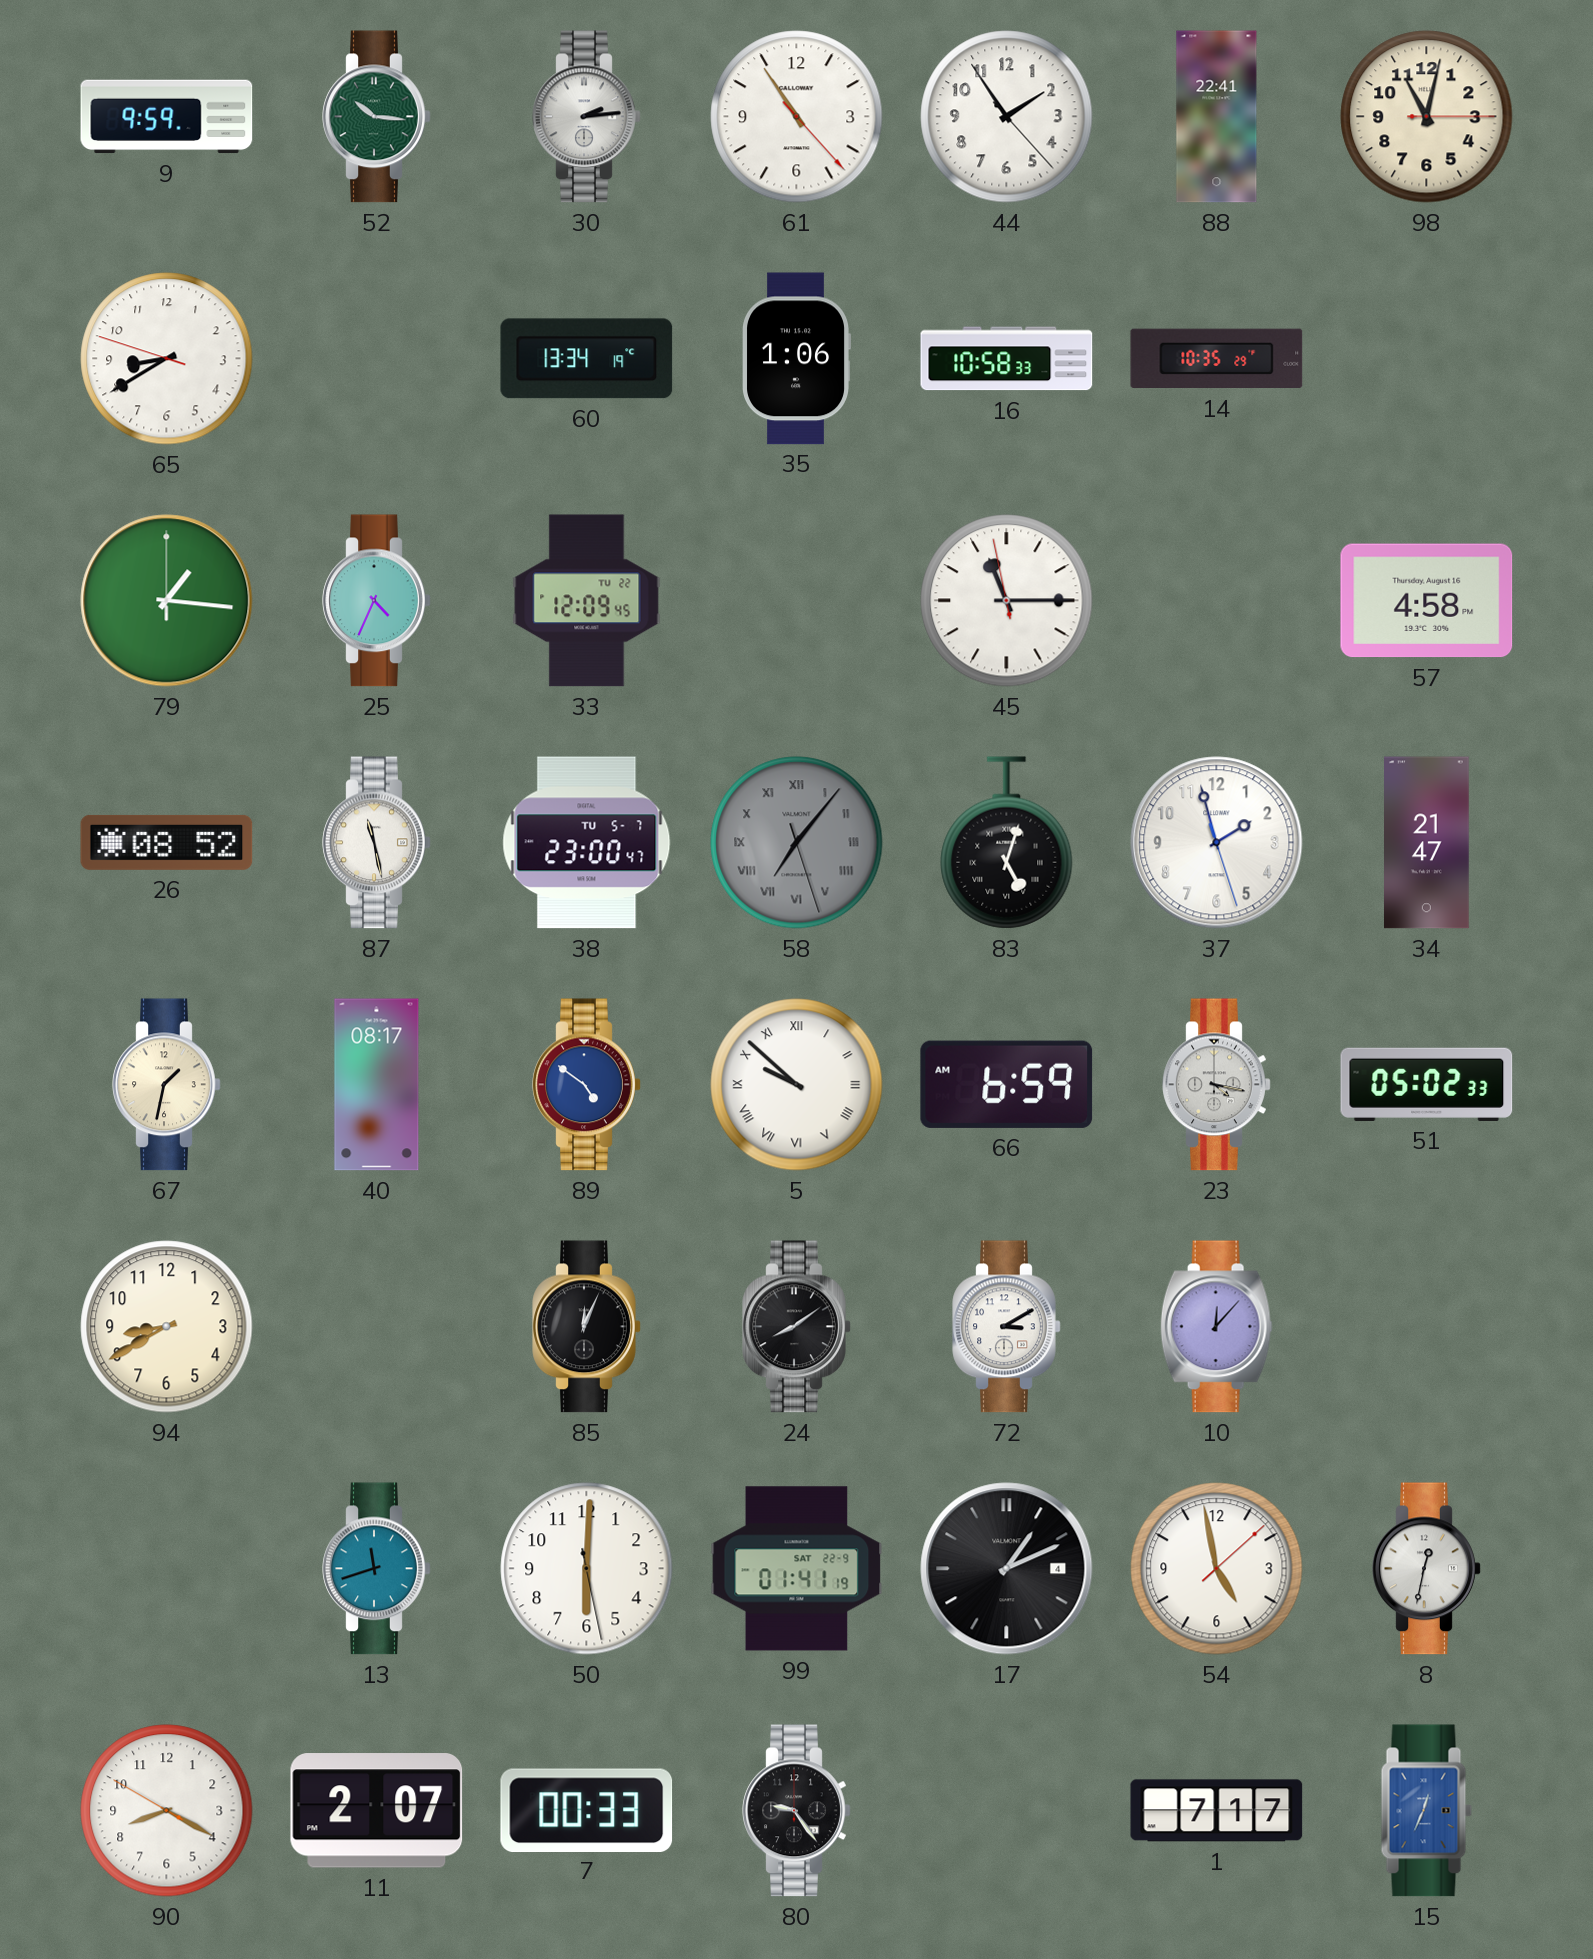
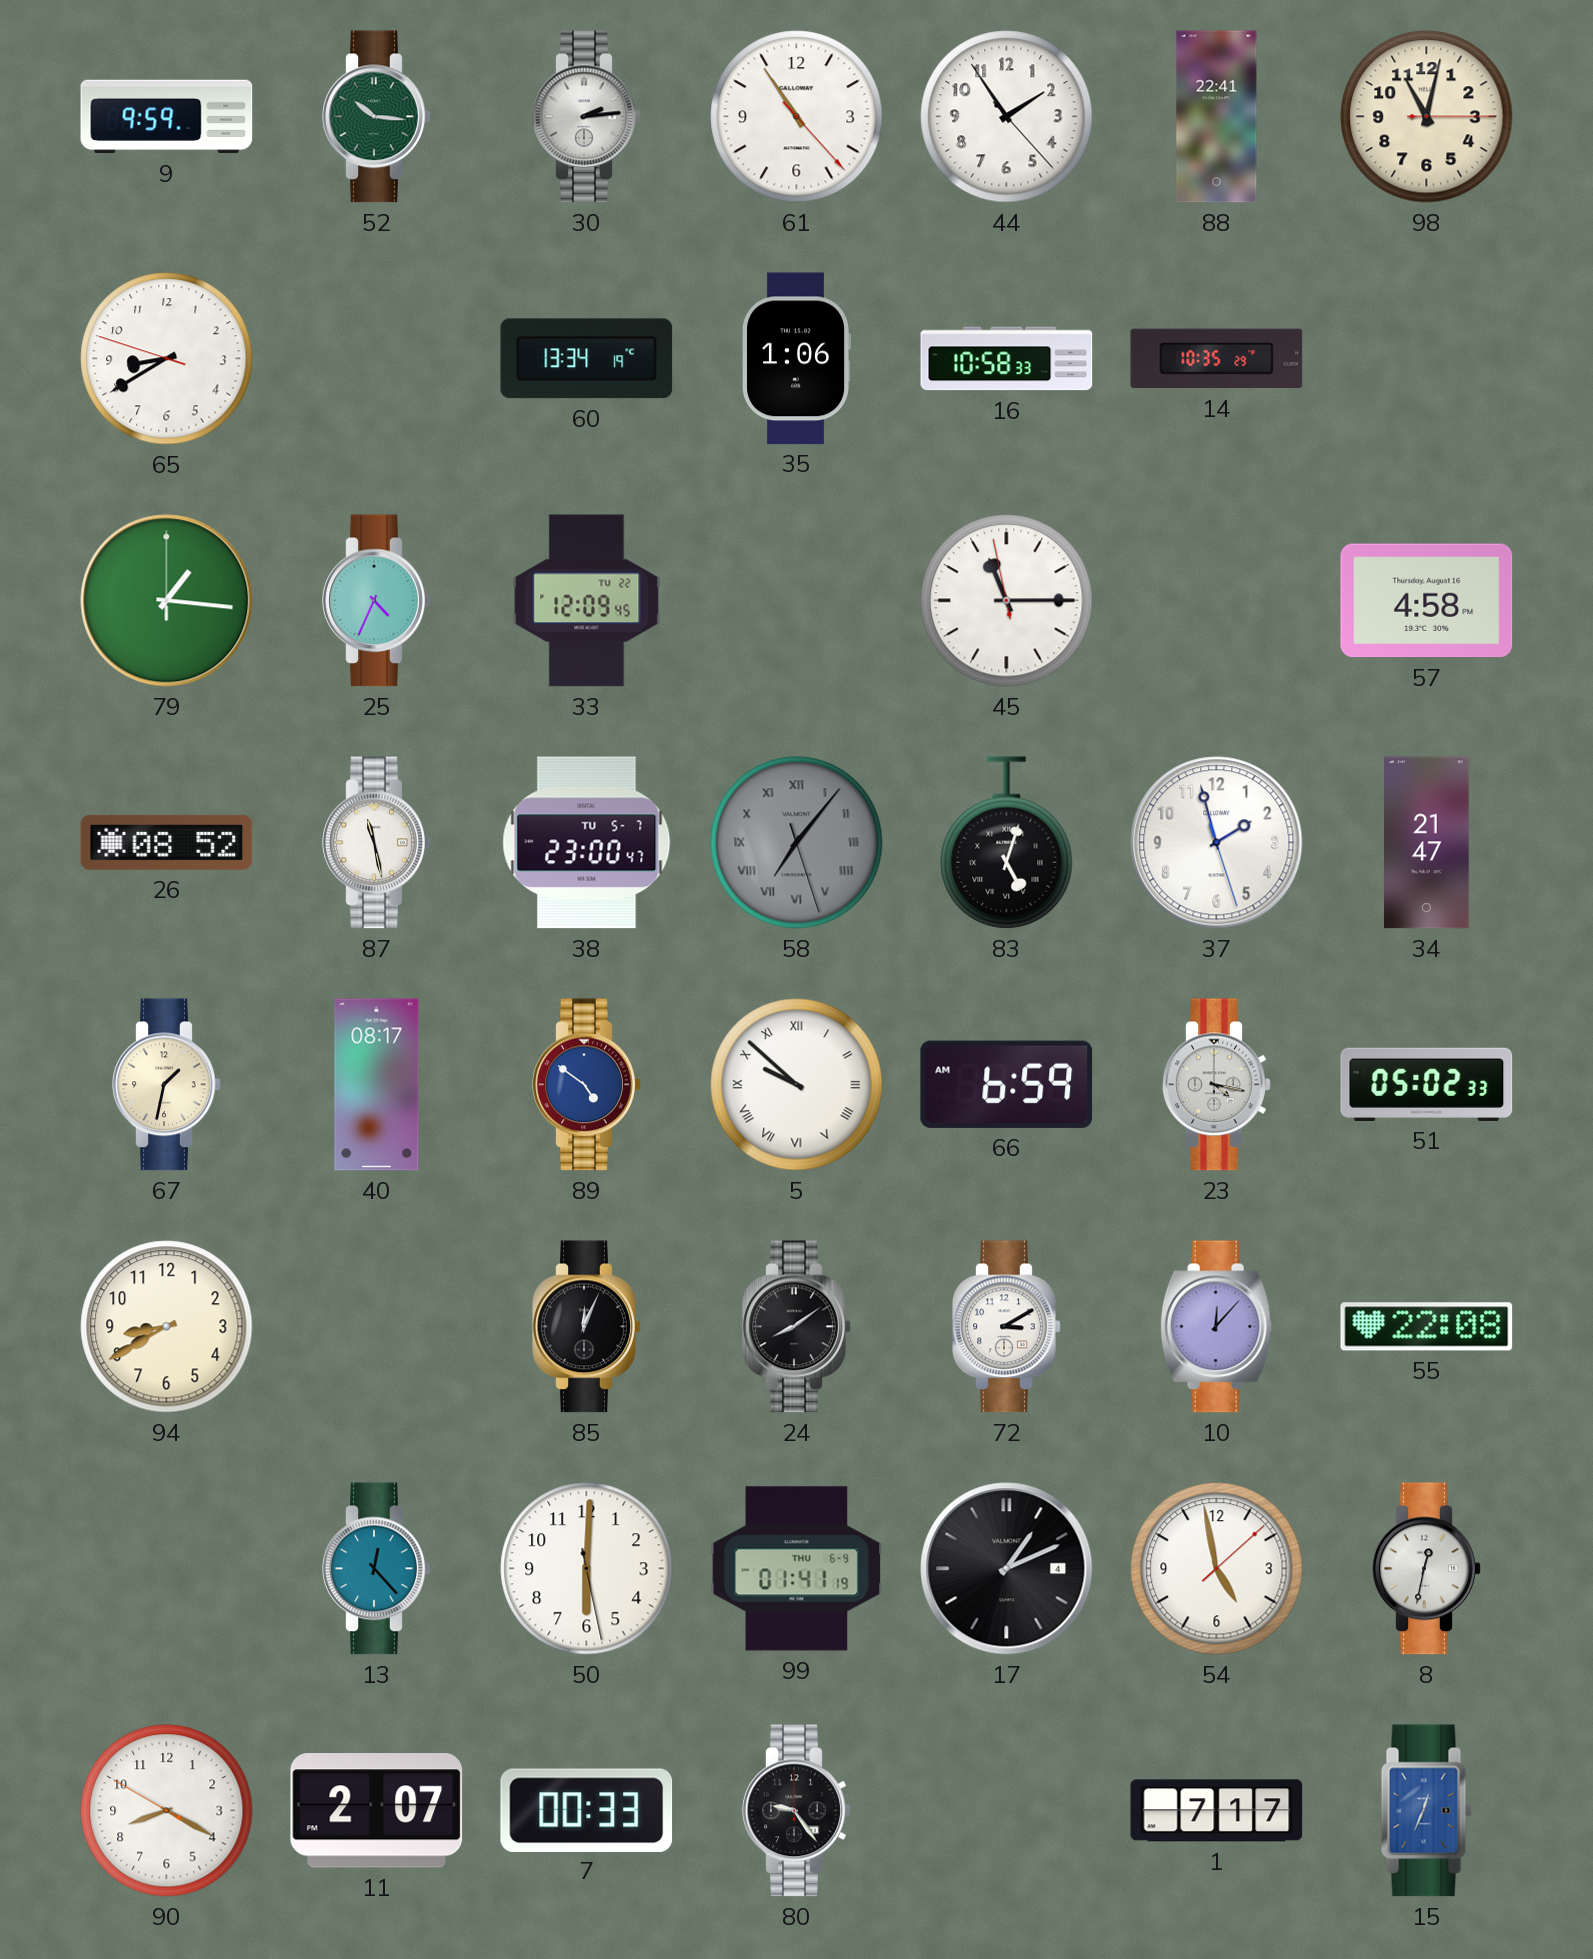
55: none -> 22:08 (1427, 1327)
13: 11:42 -> 12:23 (377, 1569)
99 date: SAT 22-9 -> THU 6-9 (797, 1569)
